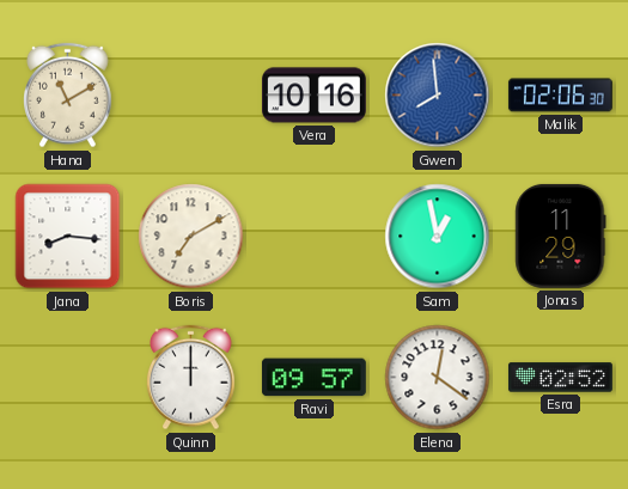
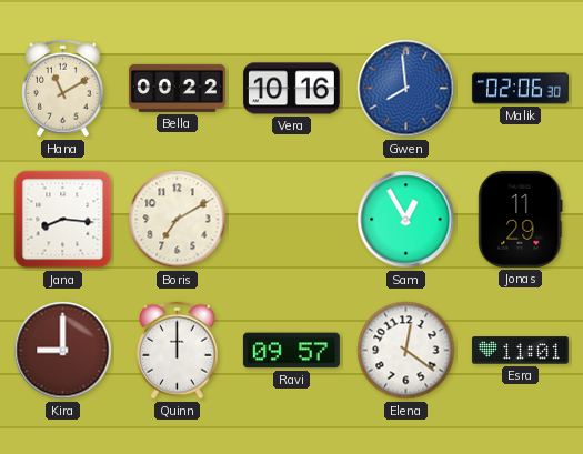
Bella: none -> 00:22 (177, 88)
Sam: 12:58 -> 12:55 (406, 220)
Kira: none -> 9:00 (63, 351)
Esra: 02:52 -> 11:01 (520, 351)
